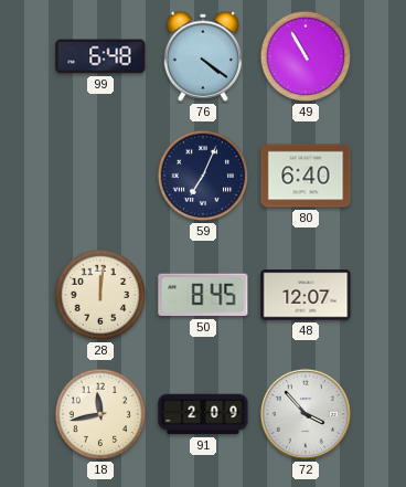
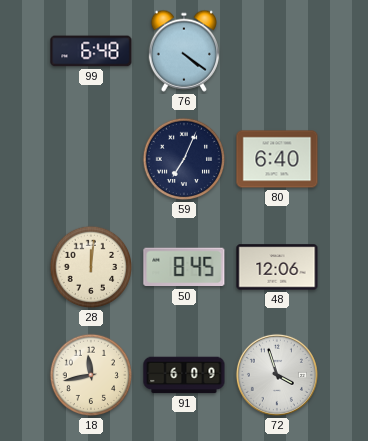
49: 10:55 -> none (306, 56)
48: 12:07 -> 12:06 (277, 267)
91: 2:09 -> 6:09 (184, 375)
72: 3:53 -> 3:57 (277, 375)
